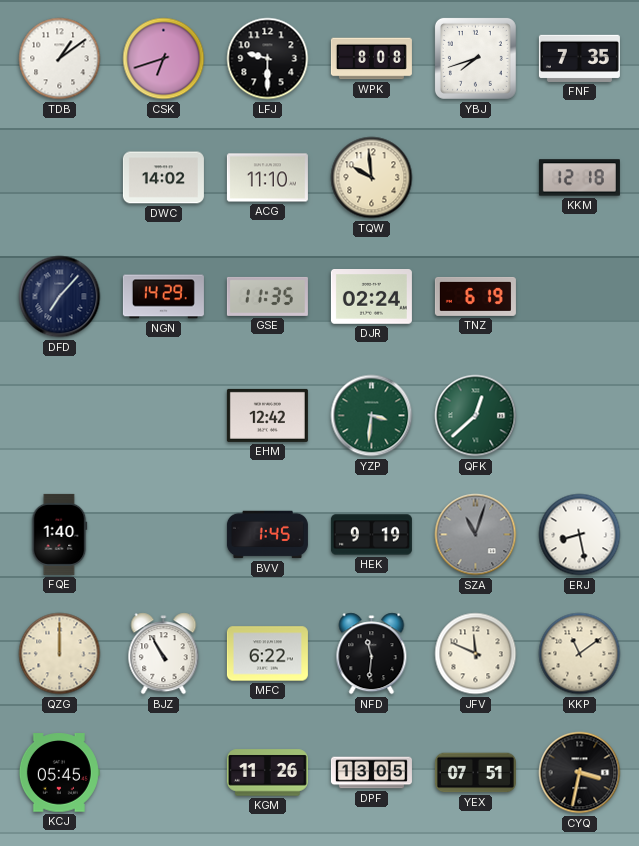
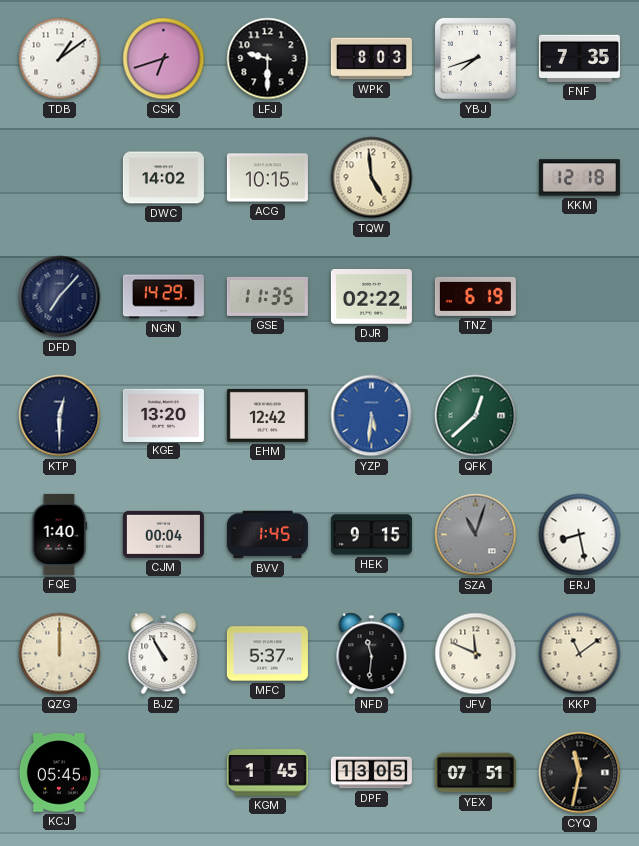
WPK: 8:08 -> 8:03 (371, 59)
ACG: 11:10 -> 10:15 (267, 178)
TQW: 9:59 -> 4:59 (372, 178)
DJR: 02:24 -> 02:22 (371, 297)
KTP: none -> 12:30 (60, 416)
KGE: none -> 13:20 (163, 415)
YZP: 3:31 -> 5:31 (372, 416)
YZP dial: green -> blue (372, 416)
CJM: none -> 00:04 (163, 534)
HEK: 9:19 -> 9:15 (371, 535)
MFC: 6:22 -> 5:37 (267, 654)
KGM: 11:26 -> 1:45 (267, 773)
CYQ: 3:32 -> 11:32 (580, 773)
